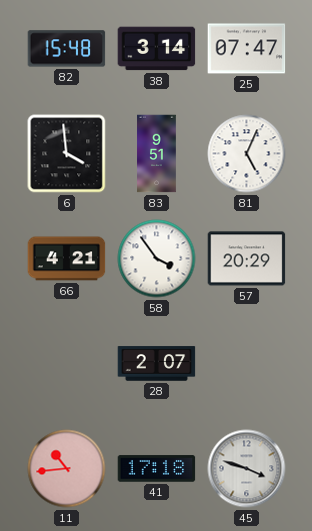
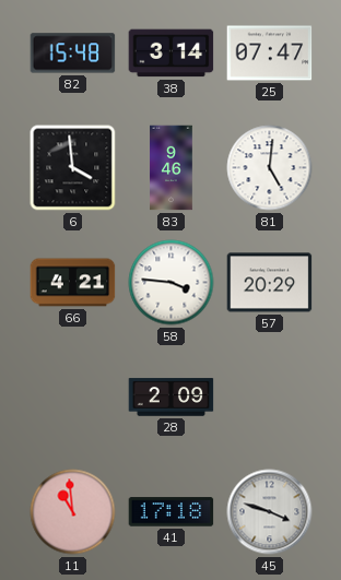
83: 9:51 -> 9:46 (172, 168)
81: 5:04 -> 5:01 (270, 168)
58: 3:54 -> 3:46 (172, 283)
28: 2:07 -> 2:09 (172, 398)
11: 10:44 -> 10:59 (73, 512)
